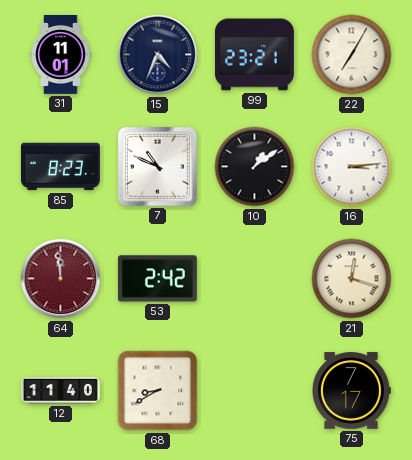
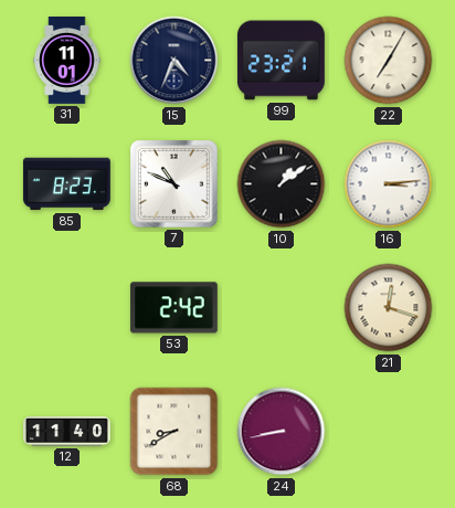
64: 11:59 -> none (61, 279)
24: none -> 8:43 (282, 432)
75: 7:17 -> none (351, 391)
